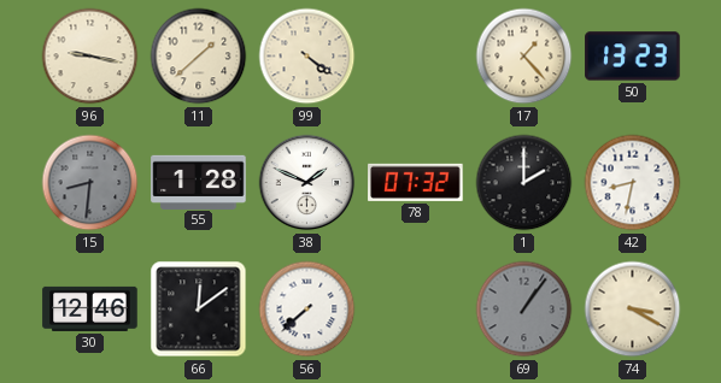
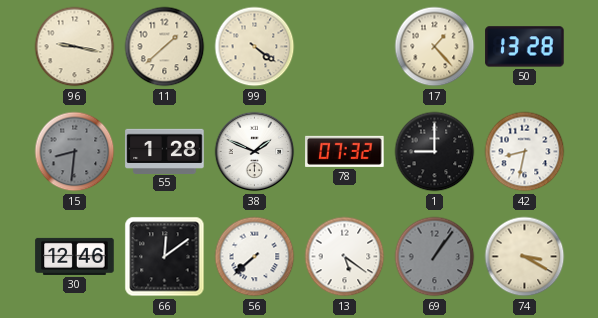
50: 13:23 -> 13:28 (525, 47)
1: 2:00 -> 9:00 (435, 152)
13: none -> 5:21 (345, 257)
